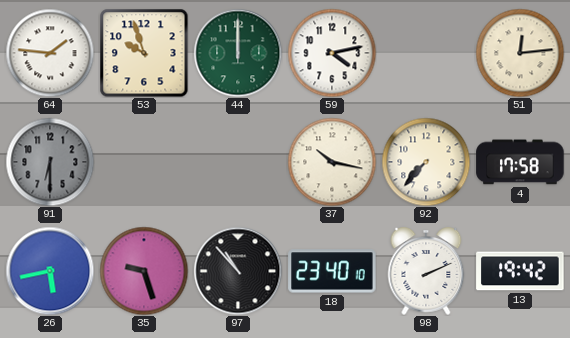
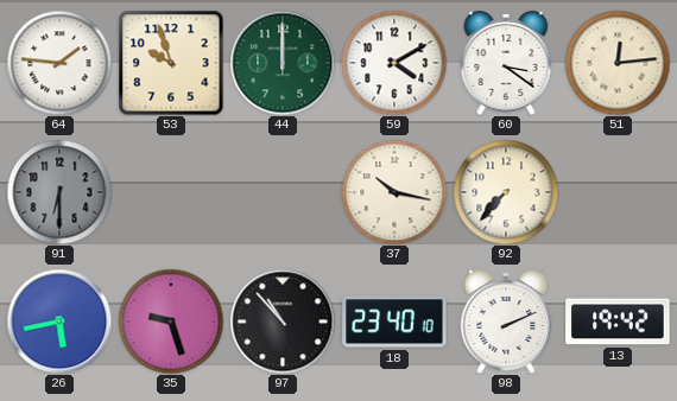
59: 4:13 -> 4:10 (394, 63)
60: none -> 3:21 (506, 63)
4: 17:58 -> none (520, 162)
